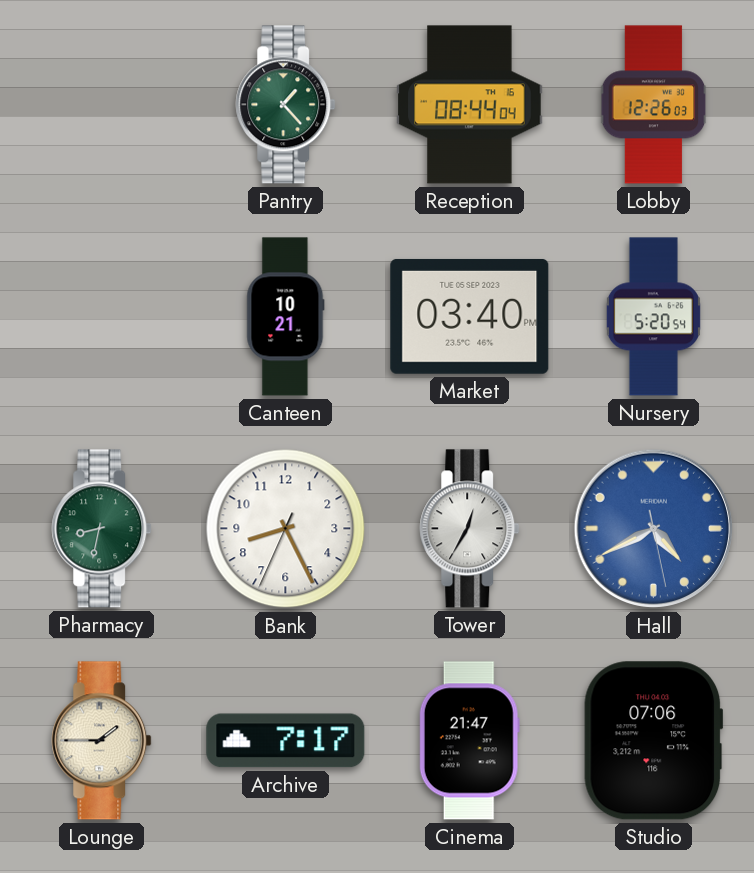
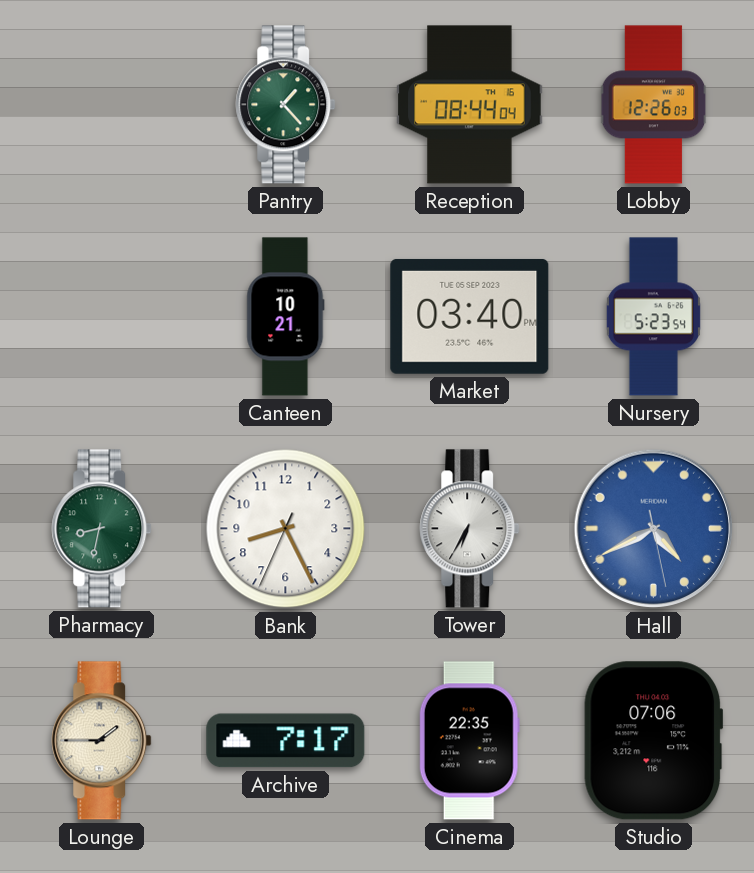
Nursery: 5:20 -> 5:23 (653, 317)
Tower: 12:35 -> 6:35 (470, 529)
Cinema: 21:47 -> 22:35 (469, 741)
